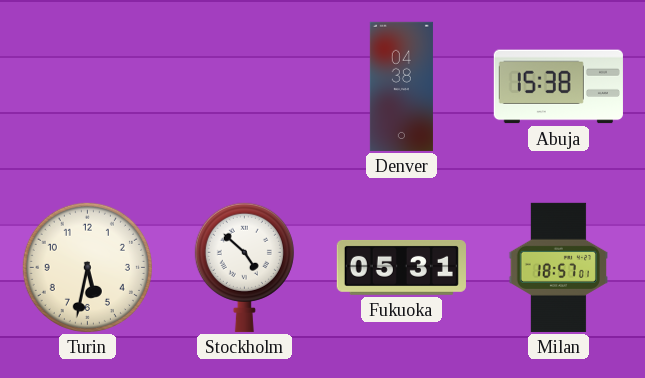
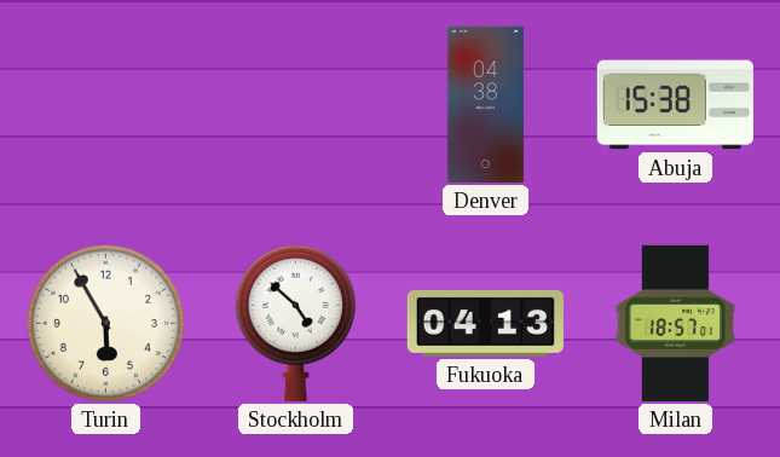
Turin: 5:32 -> 5:55 (105, 323)
Fukuoka: 05:31 -> 04:13 (485, 323)
